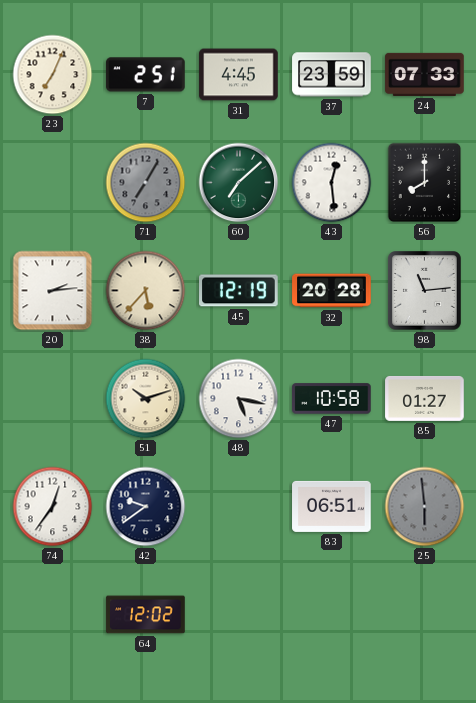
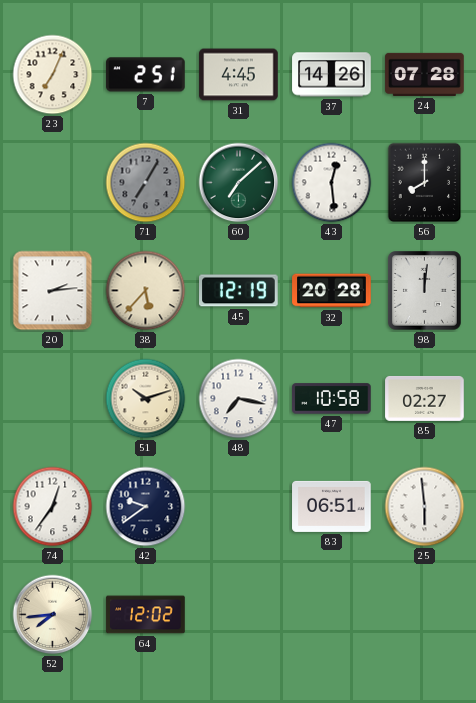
37: 23:59 -> 14:26 (332, 75)
24: 07:33 -> 07:28 (425, 74)
98: 11:14 -> 12:01 (425, 291)
48: 5:17 -> 7:17 (239, 399)
85: 01:27 -> 02:27 (425, 398)
25 dial: grey -> white (425, 507)
52: none -> 7:44 (53, 615)
